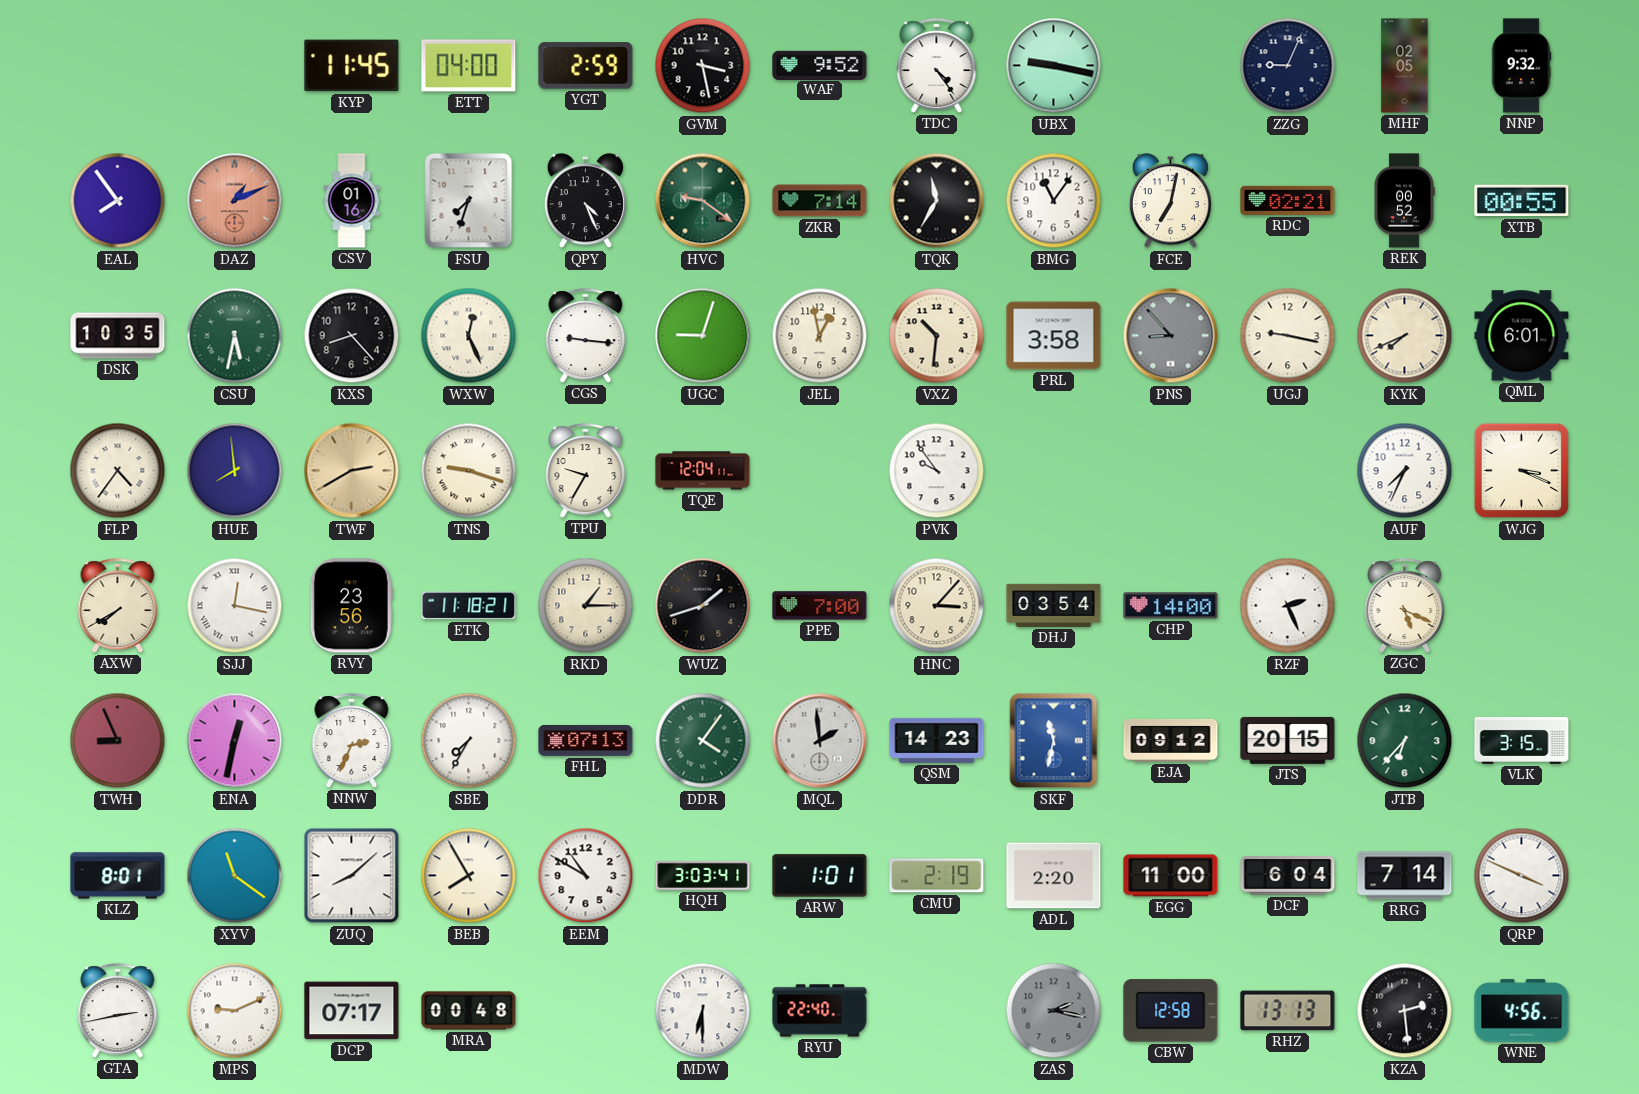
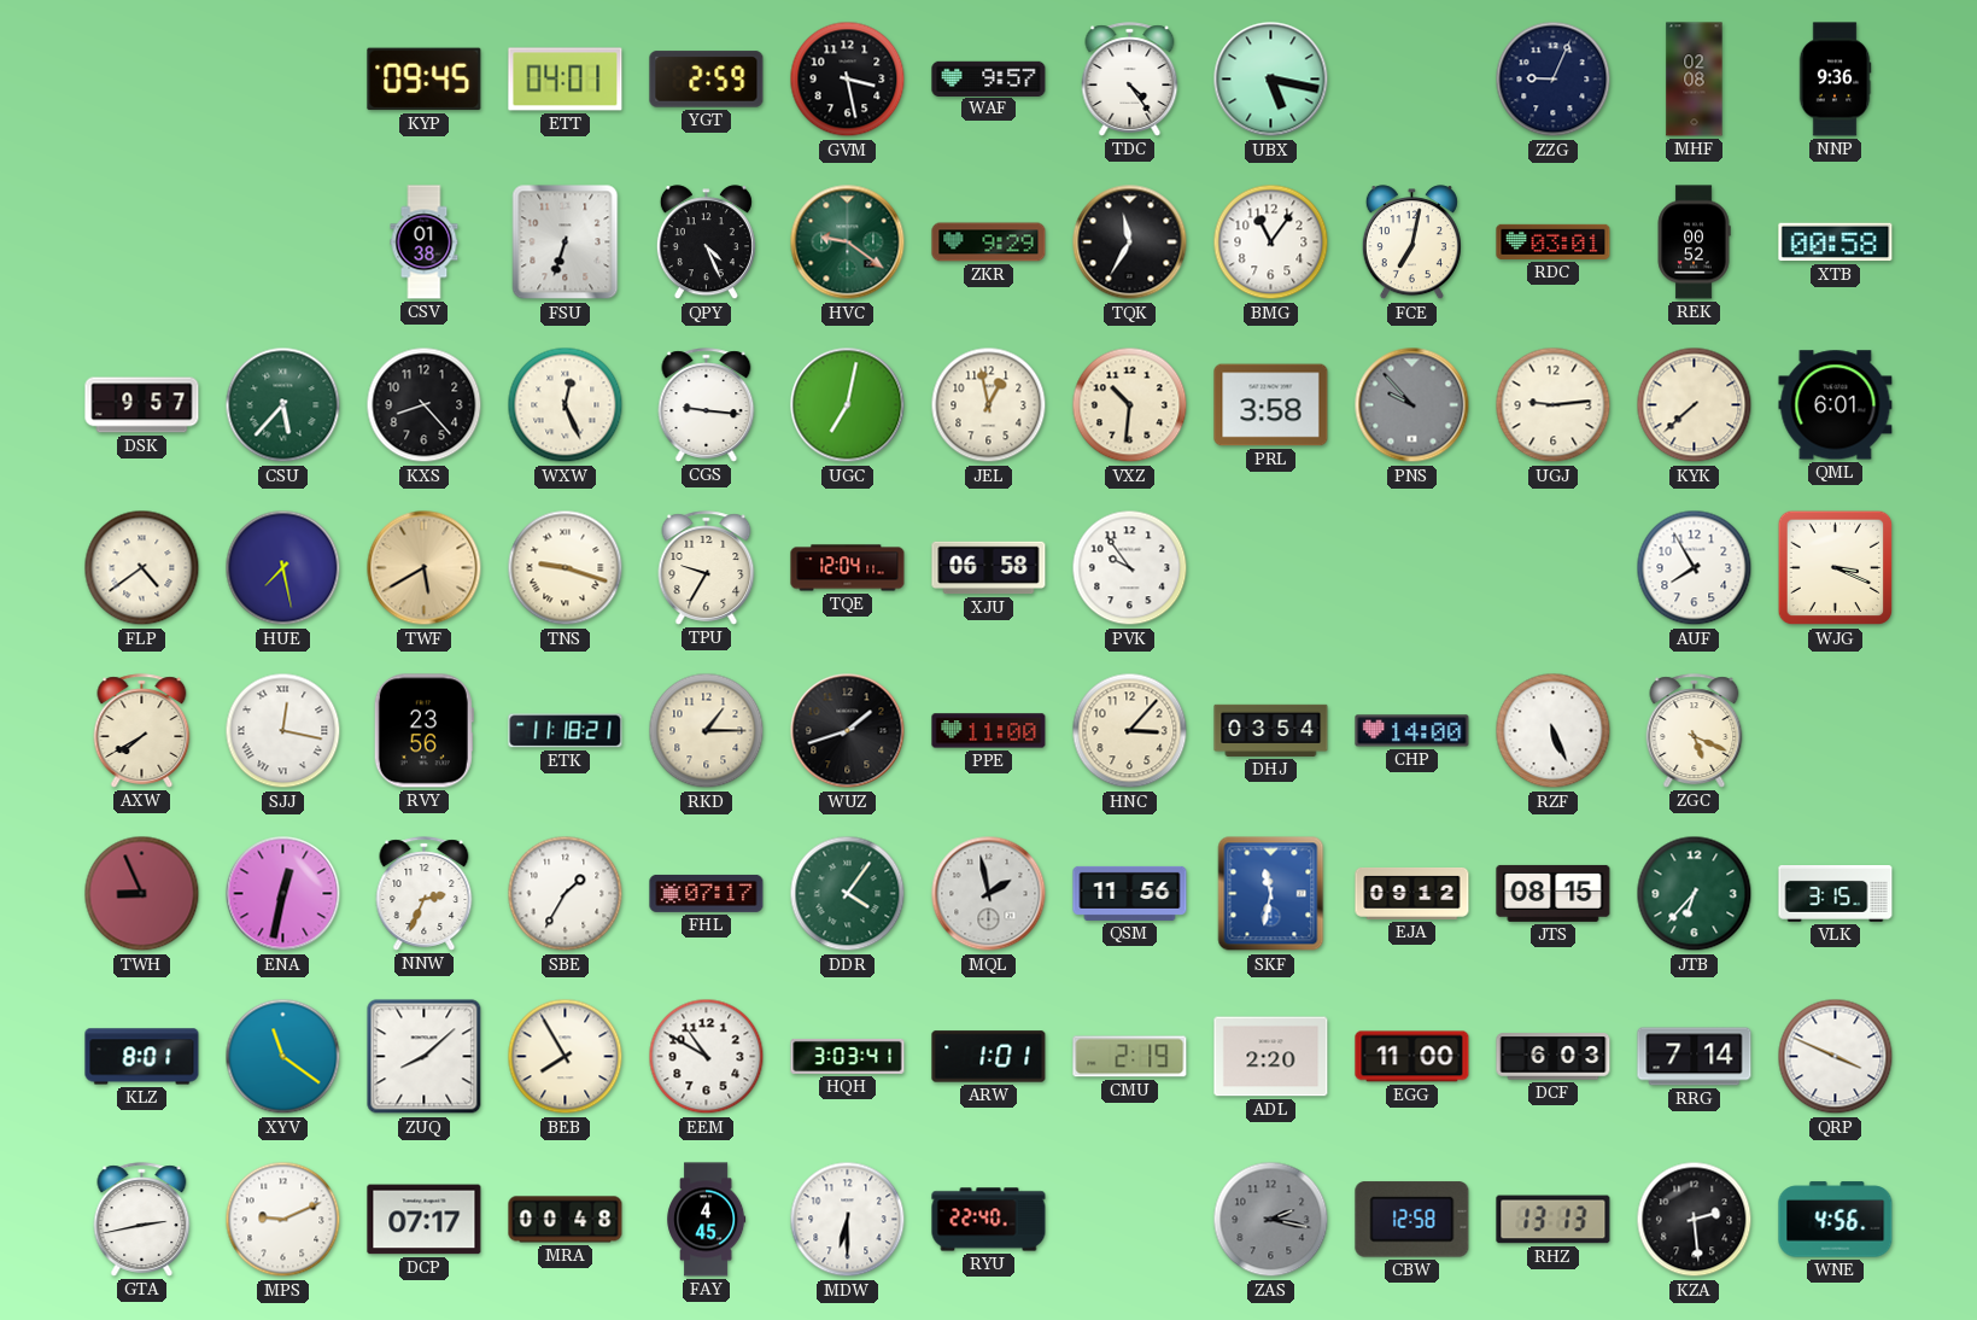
KYP: 11:45 -> 09:45 (425, 80)
ETT: 04:00 -> 04:01 (566, 80)
WAF: 9:52 -> 9:57 (989, 78)
UBX: 9:17 -> 5:17 (1271, 80)
MHF: 02:05 -> 02:08 (1695, 80)
NNP: 9:32 -> 9:36 (1835, 80)
EAL: 7:54 -> none (118, 201)
DAZ: 1:11 -> none (235, 201)
CSV: 01:16 -> 01:38 (425, 243)
FSU: 7:33 -> 6:33 (566, 243)
ZKR: 7:14 -> 9:29 (989, 243)
RDC: 02:21 -> 03:01 (1554, 241)
XTB: 00:55 -> 00:58 (1836, 243)
DSK: 10:35 -> 9:57 (142, 405)
CSU: 5:32 -> 5:37 (283, 405)
UGC: 9:03 -> 7:02 (848, 405)
PNS: 8:53 -> 9:53 (1412, 405)
UGJ: 9:17 -> 9:14 (1554, 405)
KYK: 7:41 -> 7:38 (1695, 405)
FLP: 4:36 -> 4:39 (142, 568)
HUE: 7:59 -> 7:28 (283, 568)
TWF: 2:40 -> 5:40 (425, 568)
XJU: none -> 06:58 (989, 568)
AUF: 7:34 -> 7:55 (1695, 568)
PPE: 7:00 -> 11:00 (989, 731)
RZF: 2:26 -> 5:26 (1554, 731)
SBE: 7:35 -> 1:35 (566, 894)
FHL: 07:13 -> 07:17 (707, 893)
MQL: 1:59 -> 1:58 (989, 894)
QSM: 14:23 -> 11:56 (1130, 893)
JTS: 20:15 -> 08:15 (1554, 893)
DCF: 6:04 -> 6:03 (1554, 1057)
FAY: none -> 4:45 (707, 1220)
